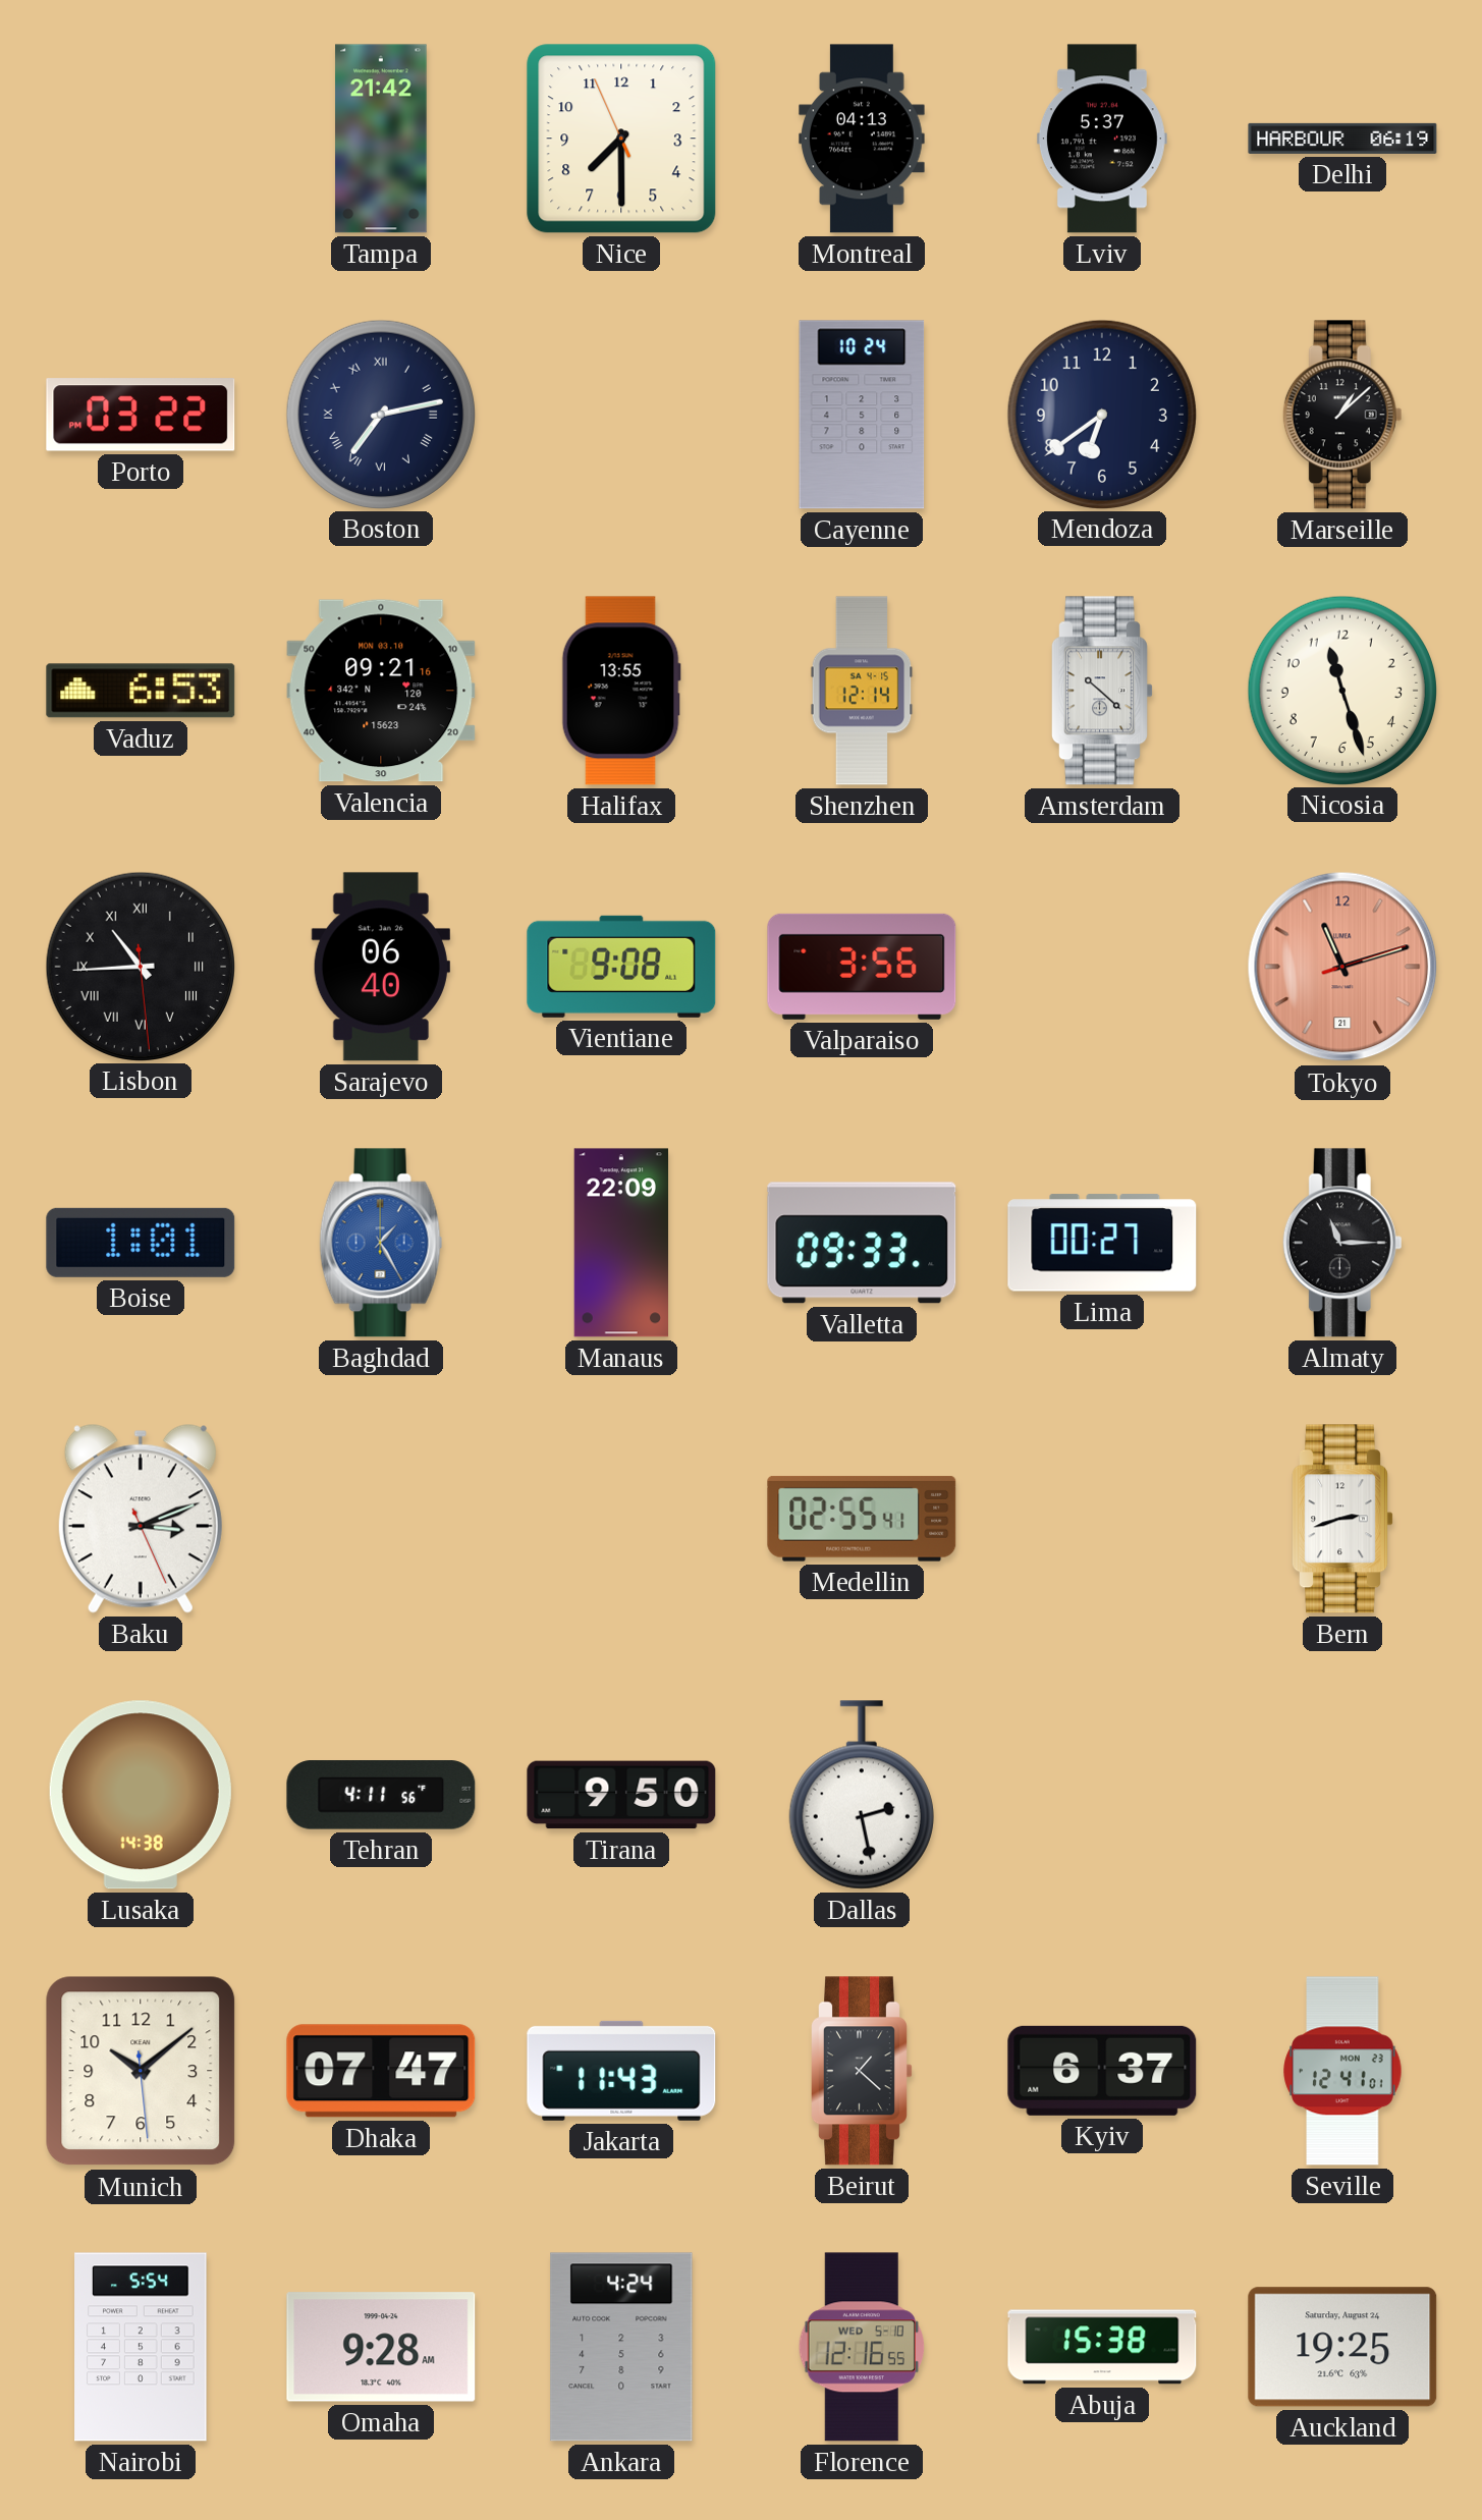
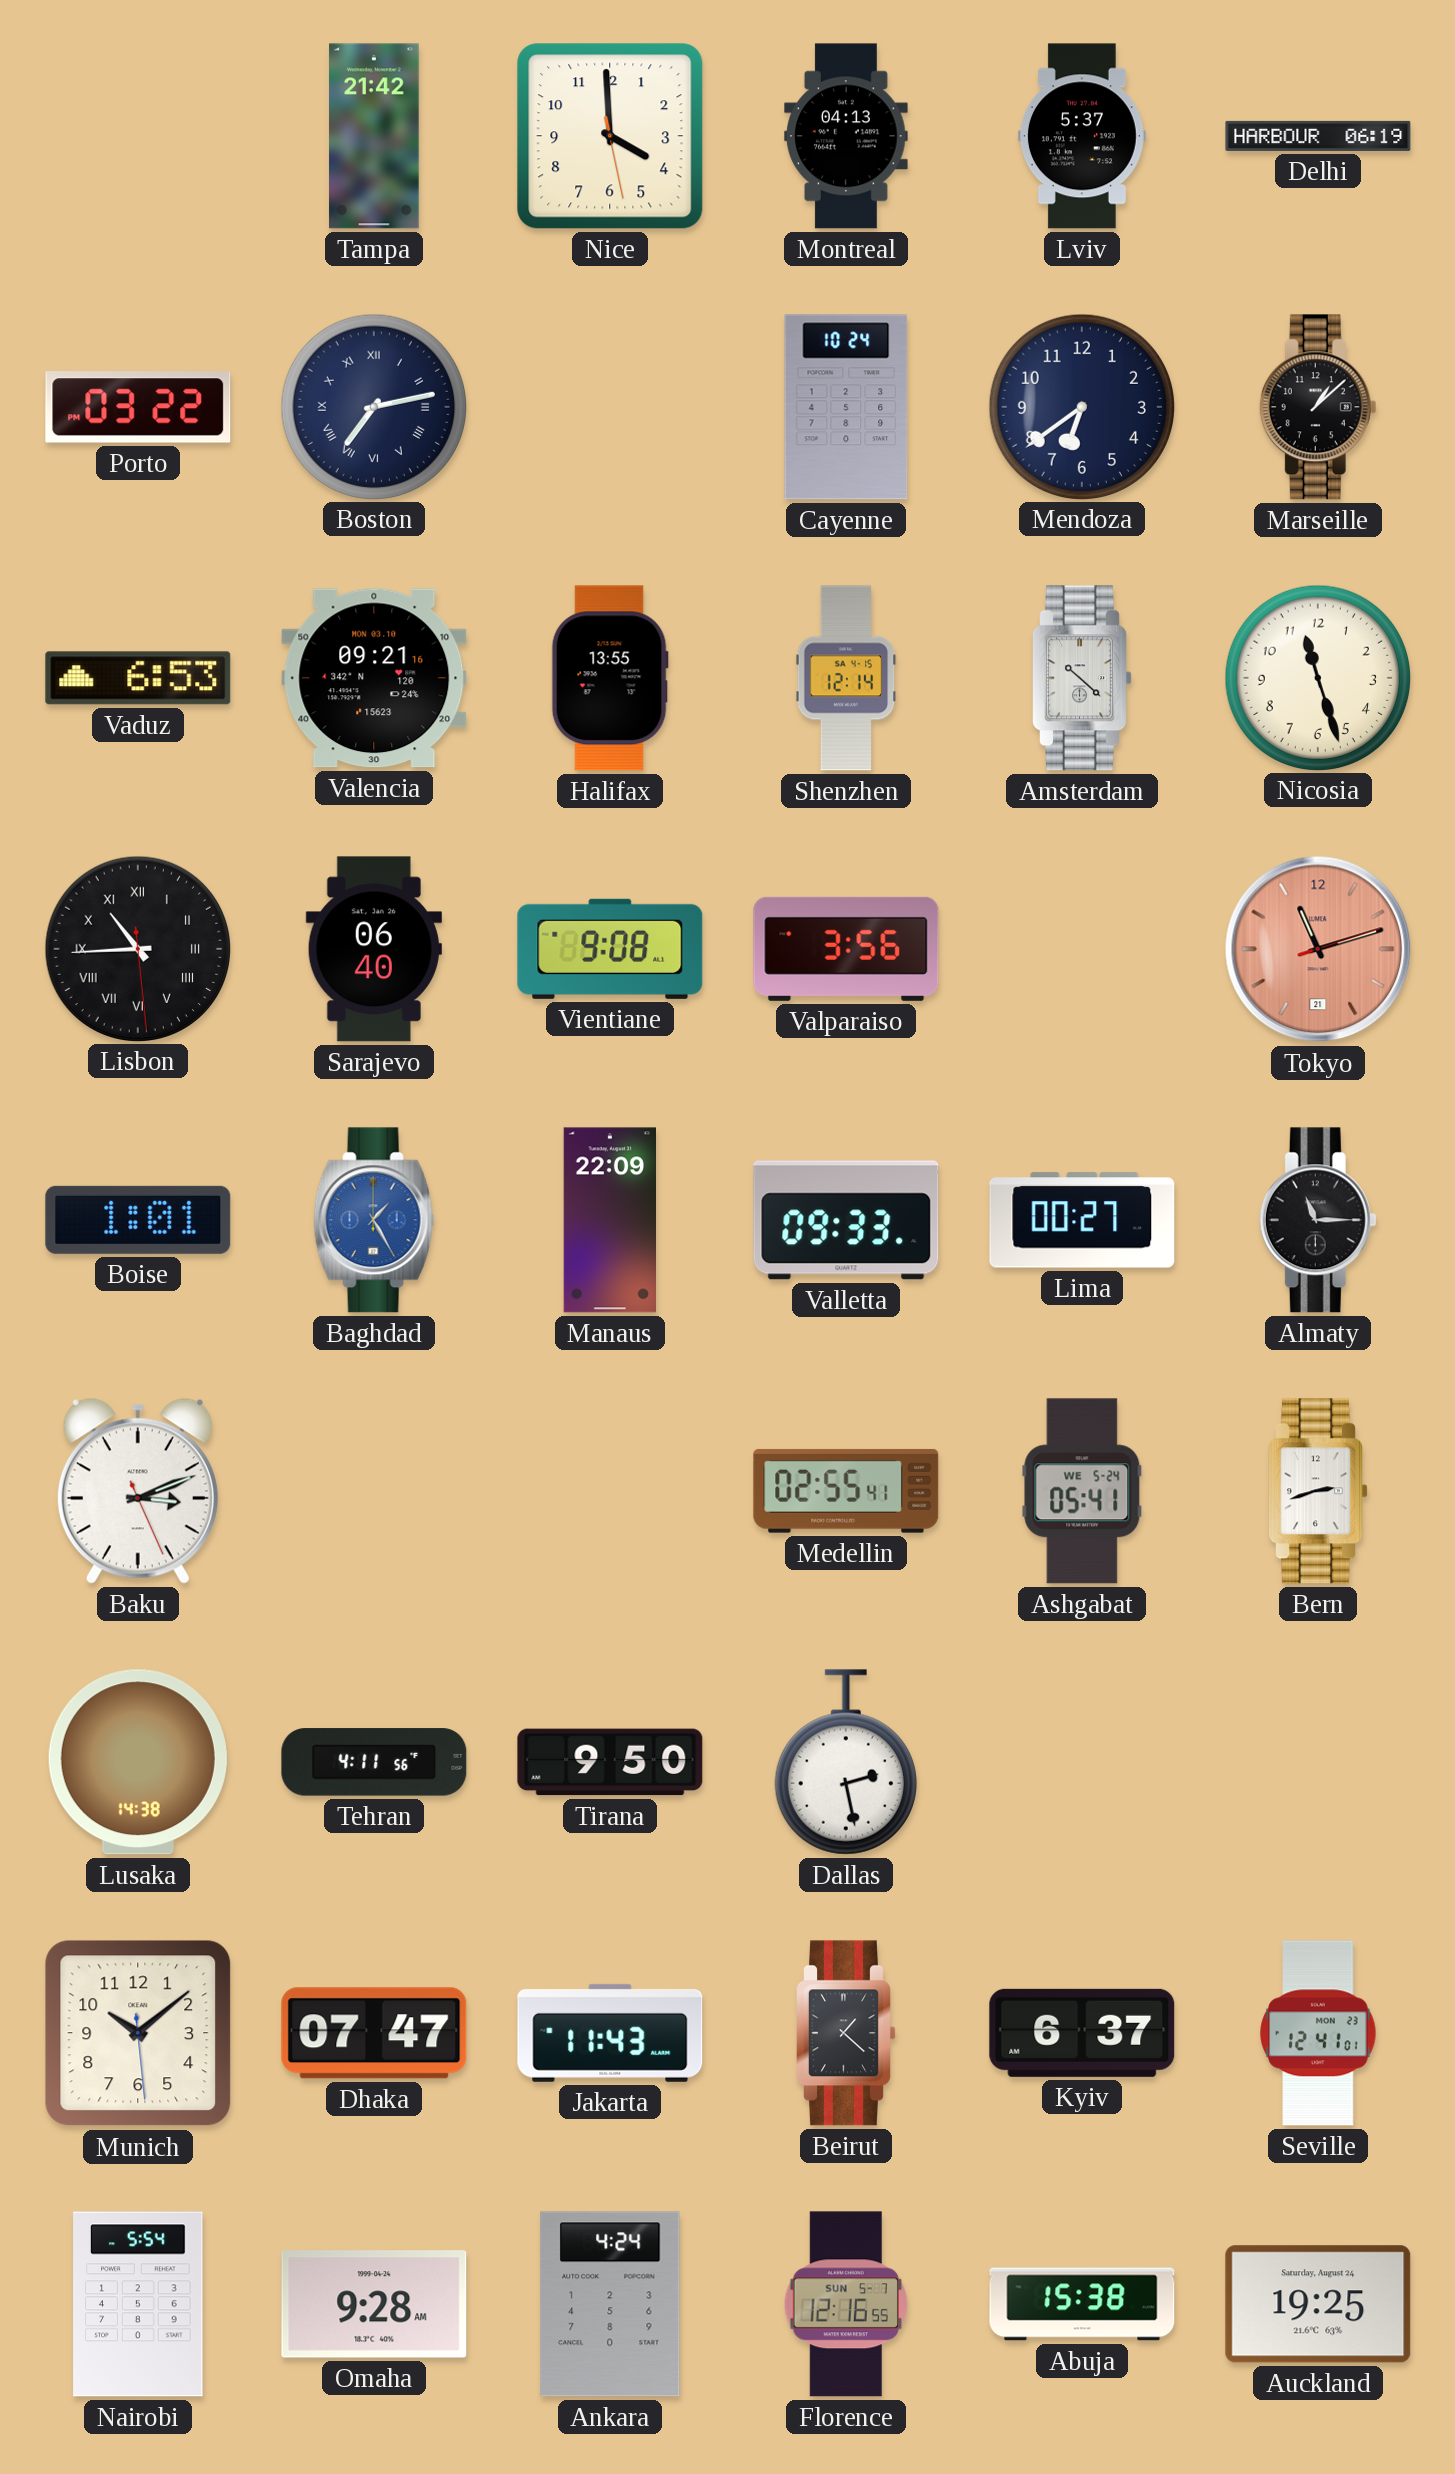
Nice: 7:29 -> 3:59 (610, 136)
Ashgabat: none -> 05:41 (1082, 1491)
Florence date: WED 5-10 -> SUN 5-7 (846, 2304)
